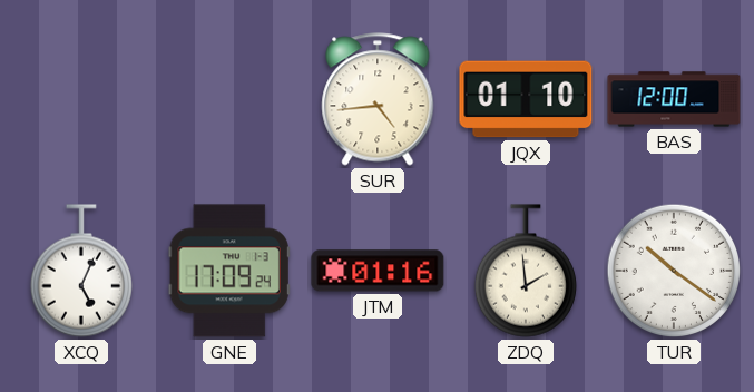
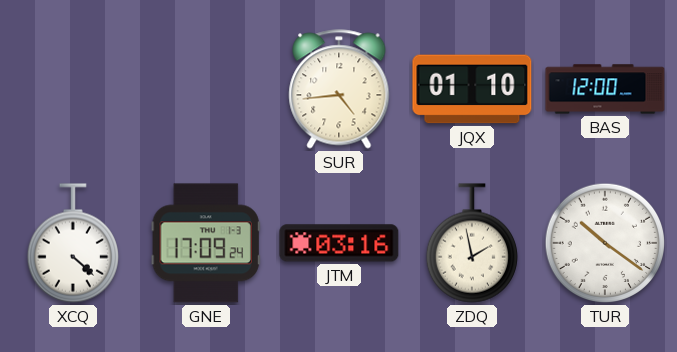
XCQ: 5:04 -> 4:22 (72, 243)
JTM: 01:16 -> 03:16 (339, 243)
ZDQ: 1:59 -> 1:58 (471, 243)
